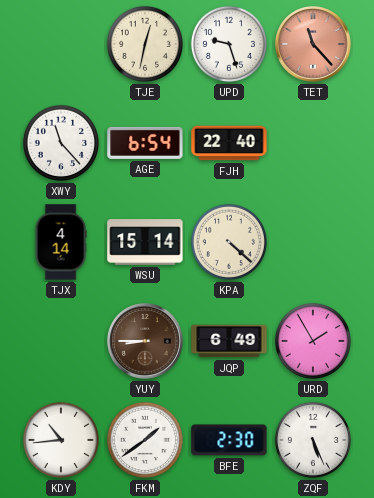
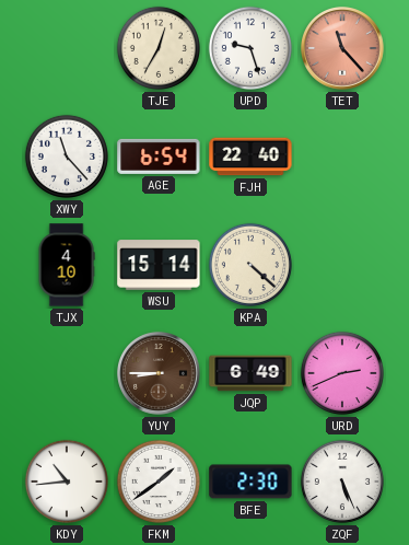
TJE: 12:32 -> 12:35 (159, 48)
TJX: 4:14 -> 4:10 (67, 265)
URD: 1:55 -> 2:41 (342, 373)
